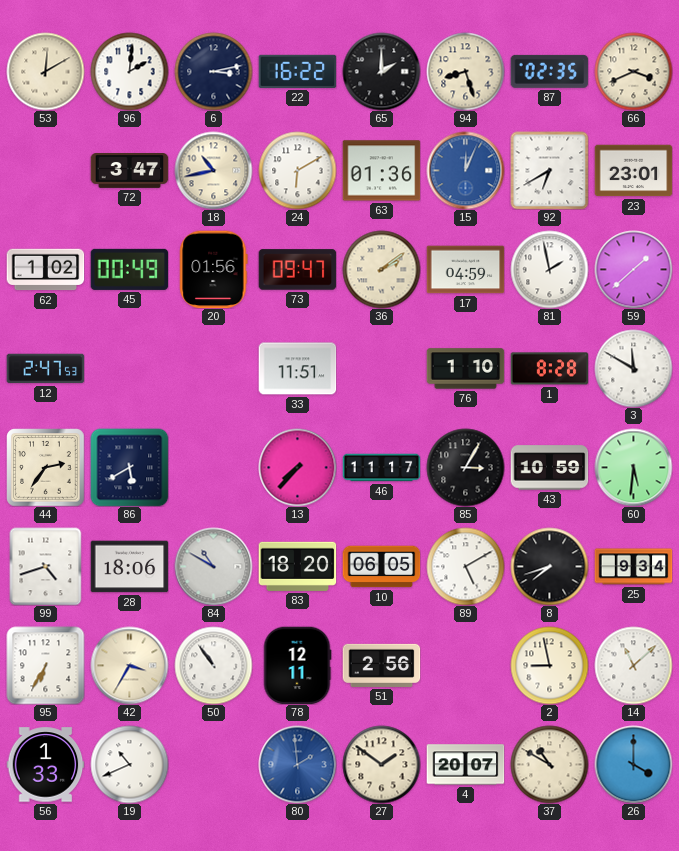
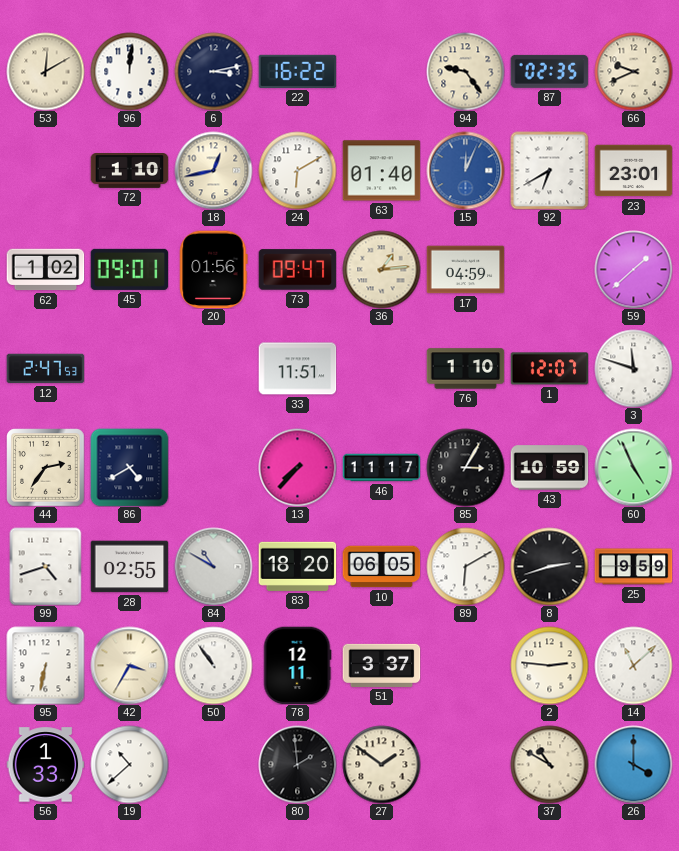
96: 2:01 -> 12:01 (129, 71)
65: 2:00 -> none (381, 71)
94: 8:27 -> 9:24 (465, 71)
66: 3:41 -> 9:41 (633, 71)
72: 3:47 -> 1:10 (129, 171)
18: 10:43 -> 12:43 (213, 170)
63: 01:36 -> 01:40 (381, 171)
45: 00:49 -> 09:01 (129, 269)
36: 2:09 -> 1:14 (381, 269)
81: 1:58 -> none (549, 269)
1: 8:28 -> 12:07 (549, 369)
3: 11:50 -> 11:48 (633, 368)
86: 5:40 -> 4:40 (129, 467)
60: 5:31 -> 4:56 (633, 467)
28: 18:06 -> 02:55 (129, 567)
89: 5:10 -> 6:10 (465, 566)
8: 7:42 -> 2:42 (549, 566)
25: 9:34 -> 9:59 (633, 567)
95: 6:35 -> 6:32 (45, 665)
51: 2:56 -> 3:37 (381, 665)
2: 8:58 -> 2:46 (549, 665)
19: 10:41 -> 10:38 (129, 764)
80 dial: blue -> black (297, 764)
4: 20:07 -> none (465, 765)
